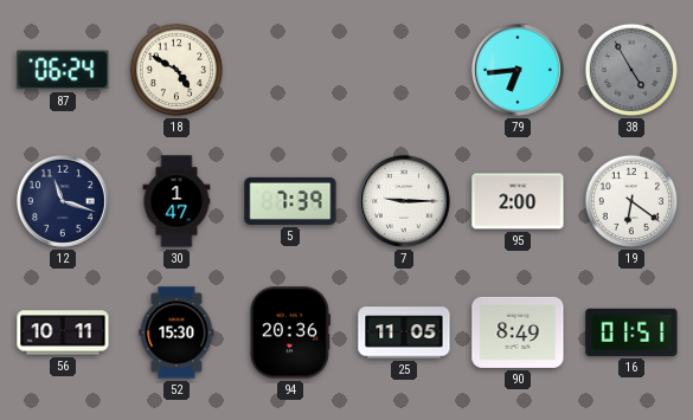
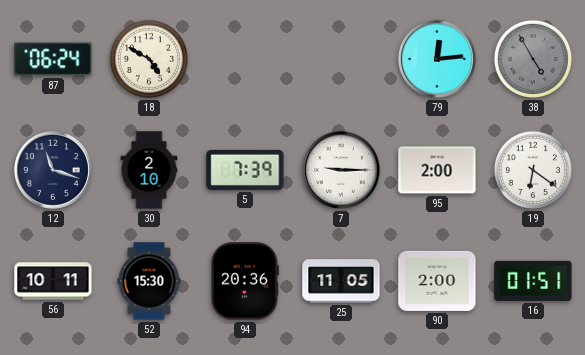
79: 6:44 -> 12:14 (437, 59)
30: 1:47 -> 2:10 (149, 170)
90: 8:49 -> 2:00 (437, 281)
